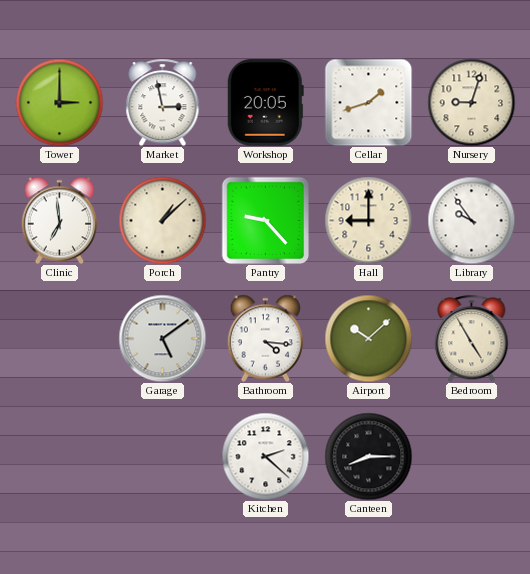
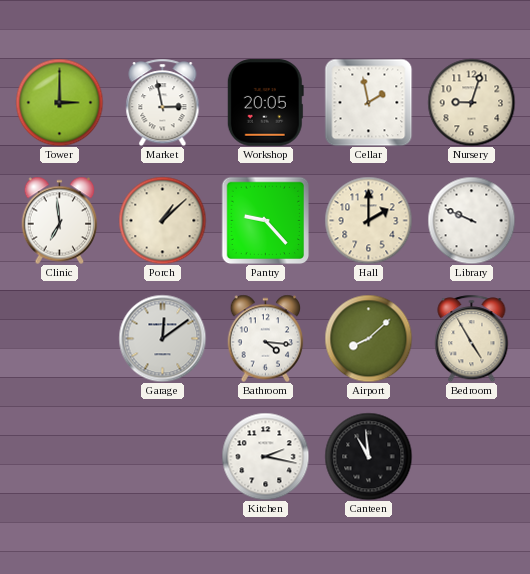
Cellar: 1:42 -> 1:58 (368, 102)
Hall: 9:00 -> 2:00 (368, 220)
Library: 9:54 -> 9:49 (471, 220)
Garage: 5:09 -> 12:09 (162, 338)
Airport: 10:08 -> 8:08 (368, 338)
Kitchen: 2:22 -> 2:17 (265, 456)
Canteen: 8:15 -> 10:59 (368, 456)
